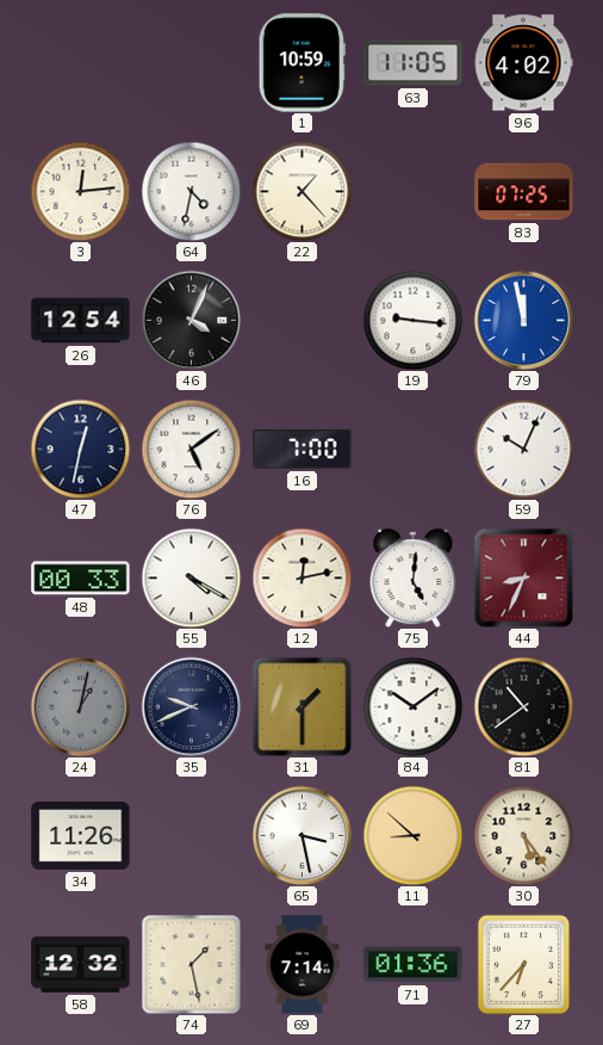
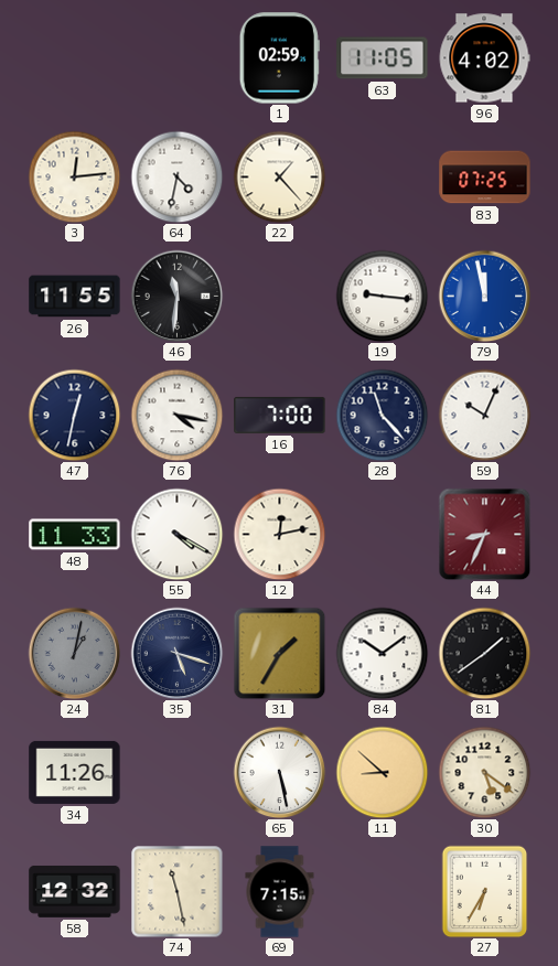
1: 10:59 -> 02:59 (279, 58)
26: 12:54 -> 11:55 (75, 297)
46: 4:04 -> 11:31 (176, 296)
76: 5:09 -> 4:17 (176, 415)
28: none -> 11:23 (382, 415)
48: 00:33 -> 11:33 (75, 535)
75: 5:01 -> none (414, 579)
35: 9:41 -> 5:18 (176, 653)
31: 1:30 -> 1:35 (279, 653)
81: 10:39 -> 1:39 (484, 653)
65: 3:28 -> 5:28 (279, 772)
30: 5:24 -> 5:21 (484, 772)
74: 1:28 -> 11:28 (176, 891)
69: 7:14 -> 7:15 (280, 892)
71: 01:36 -> none (414, 965)
27: 6:37 -> 6:35 (485, 891)
